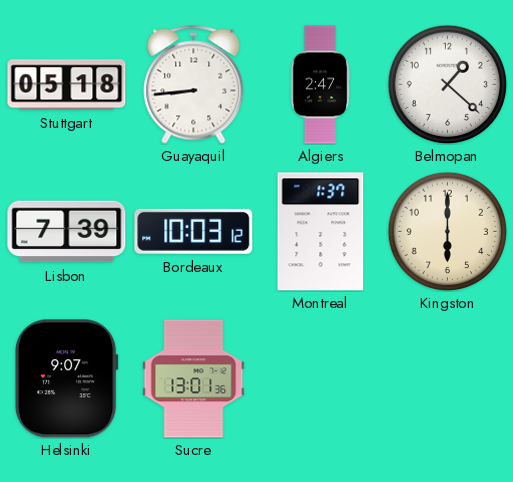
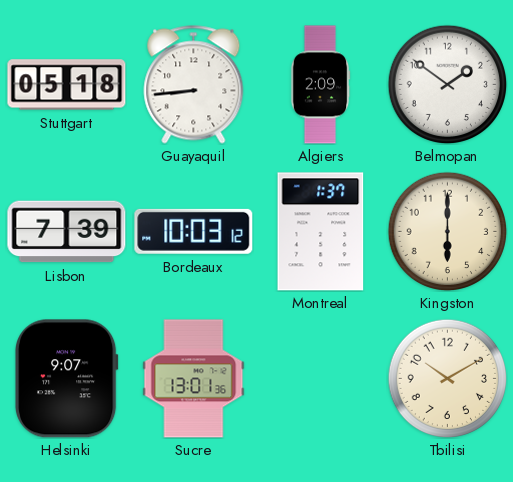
Algiers: 2:47 -> 2:09 (320, 85)
Belmopan: 1:22 -> 1:51 (447, 84)
Tbilisi: none -> 10:10 (447, 378)
